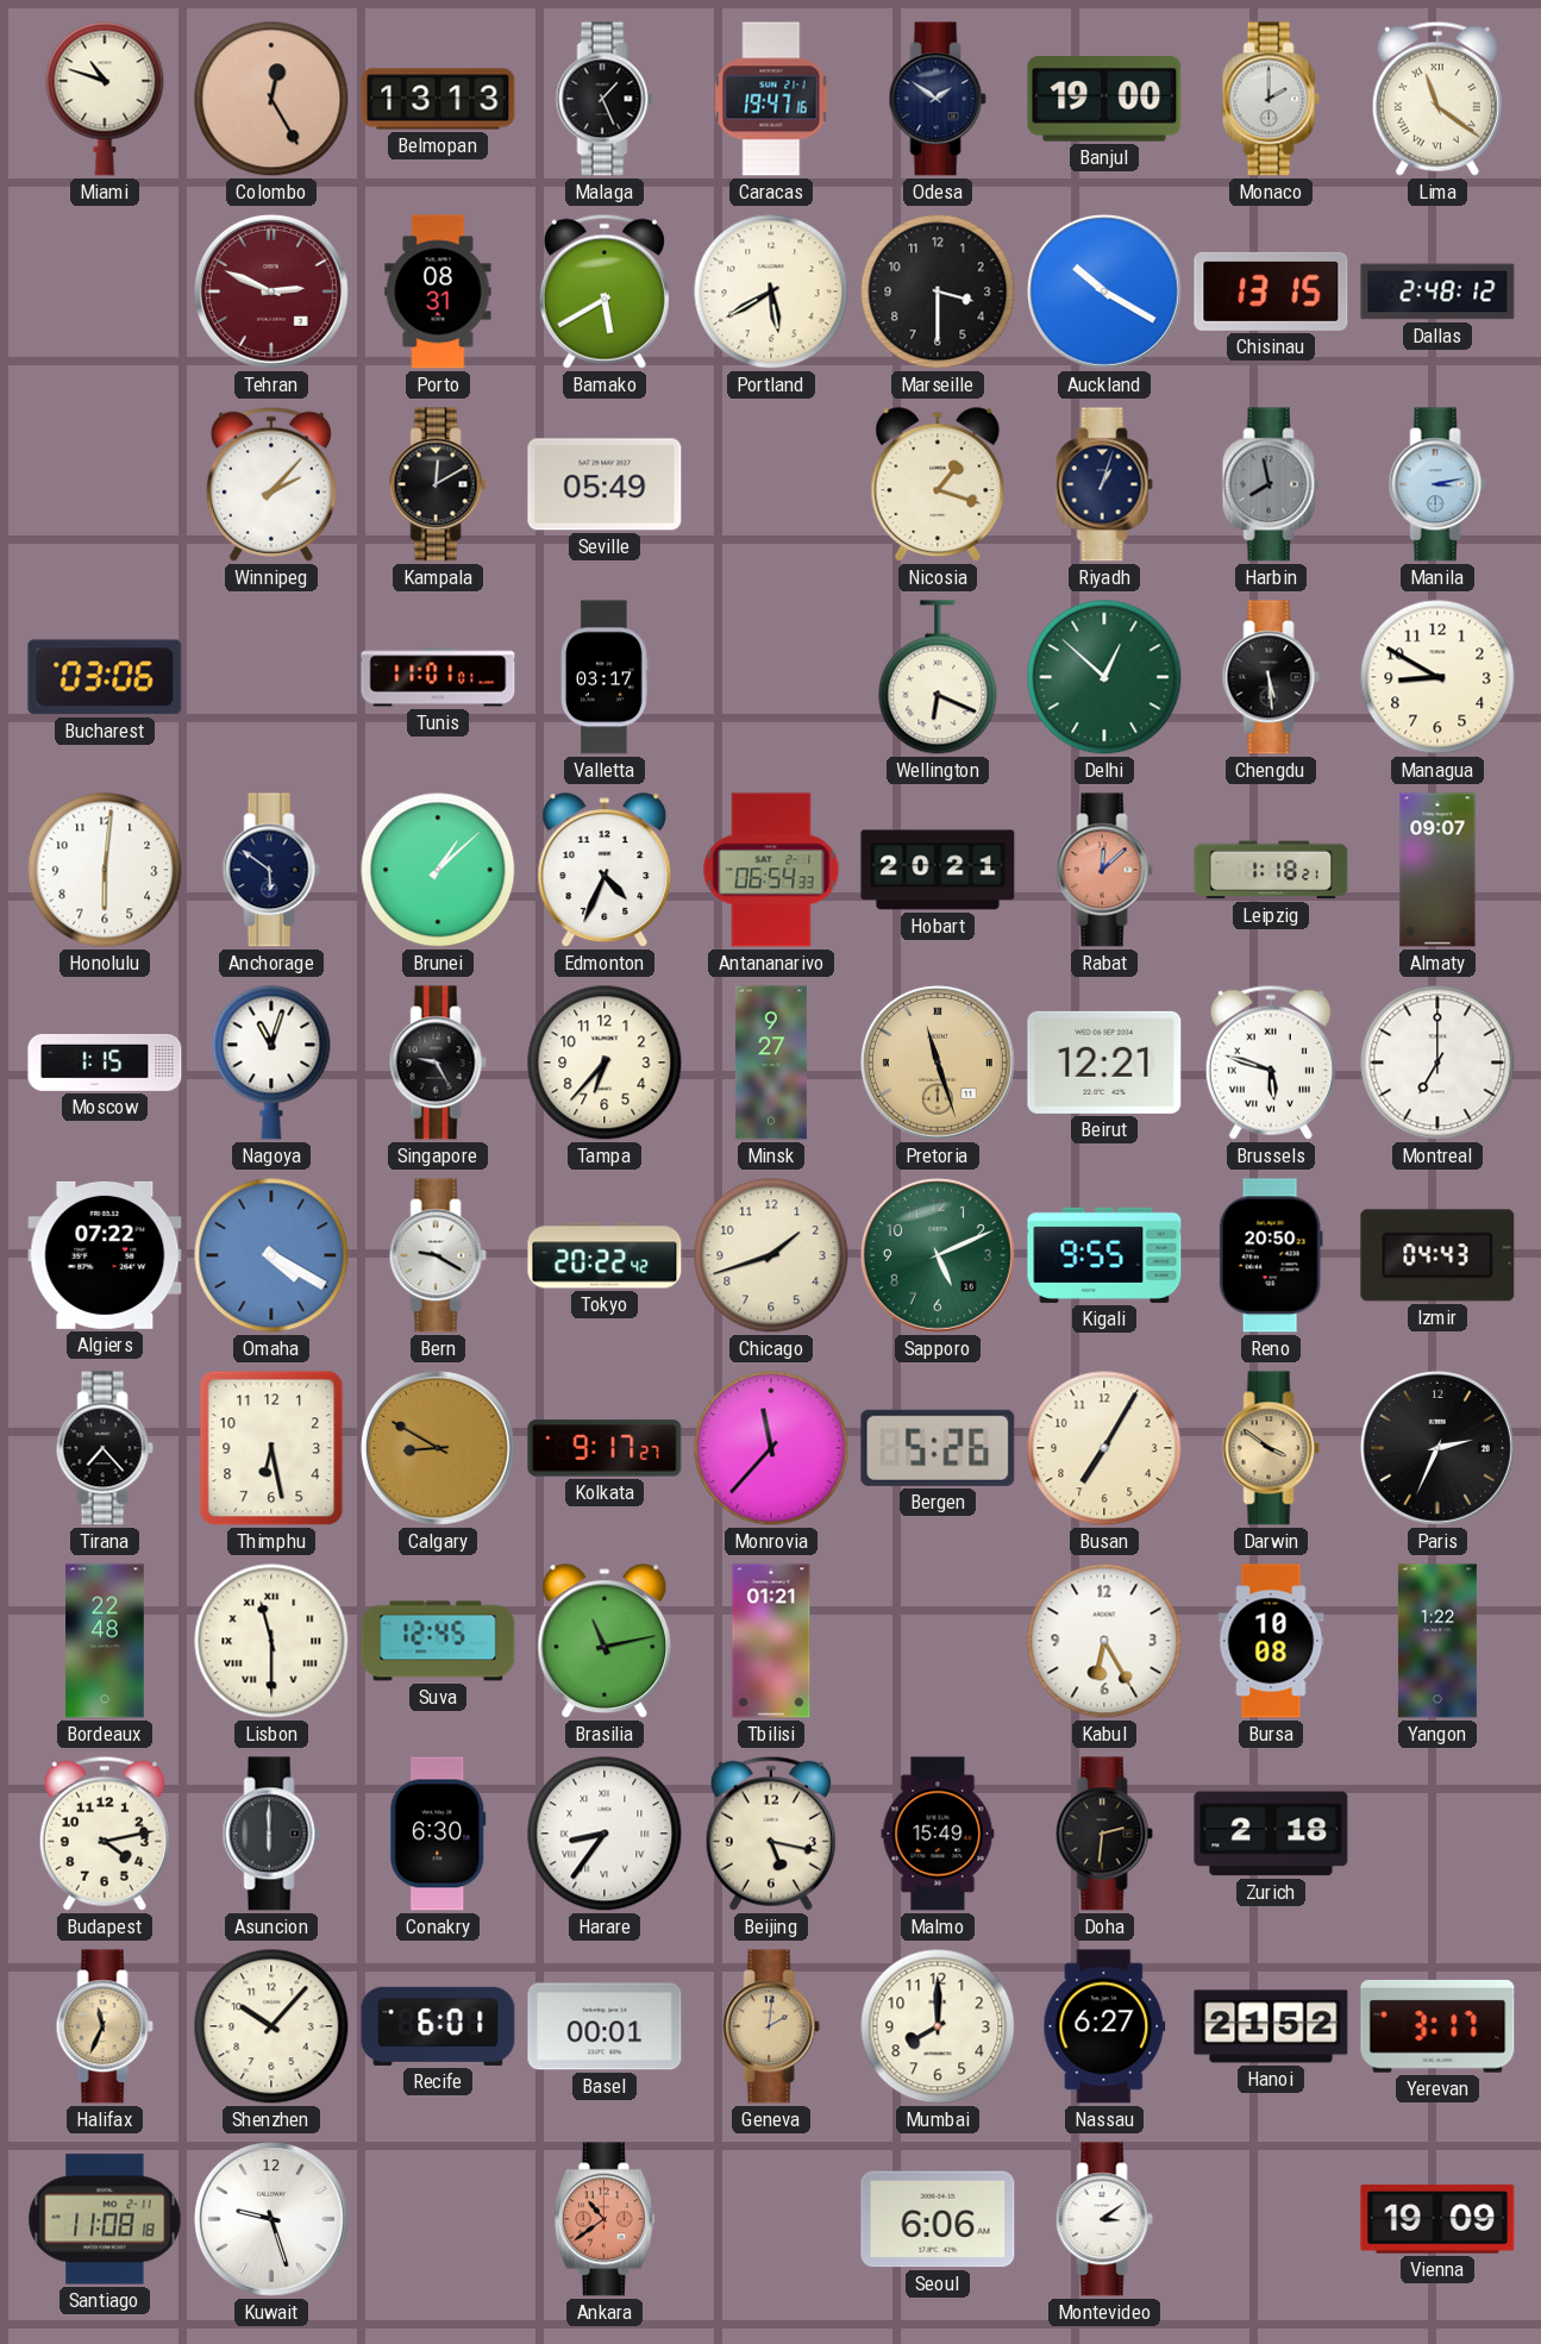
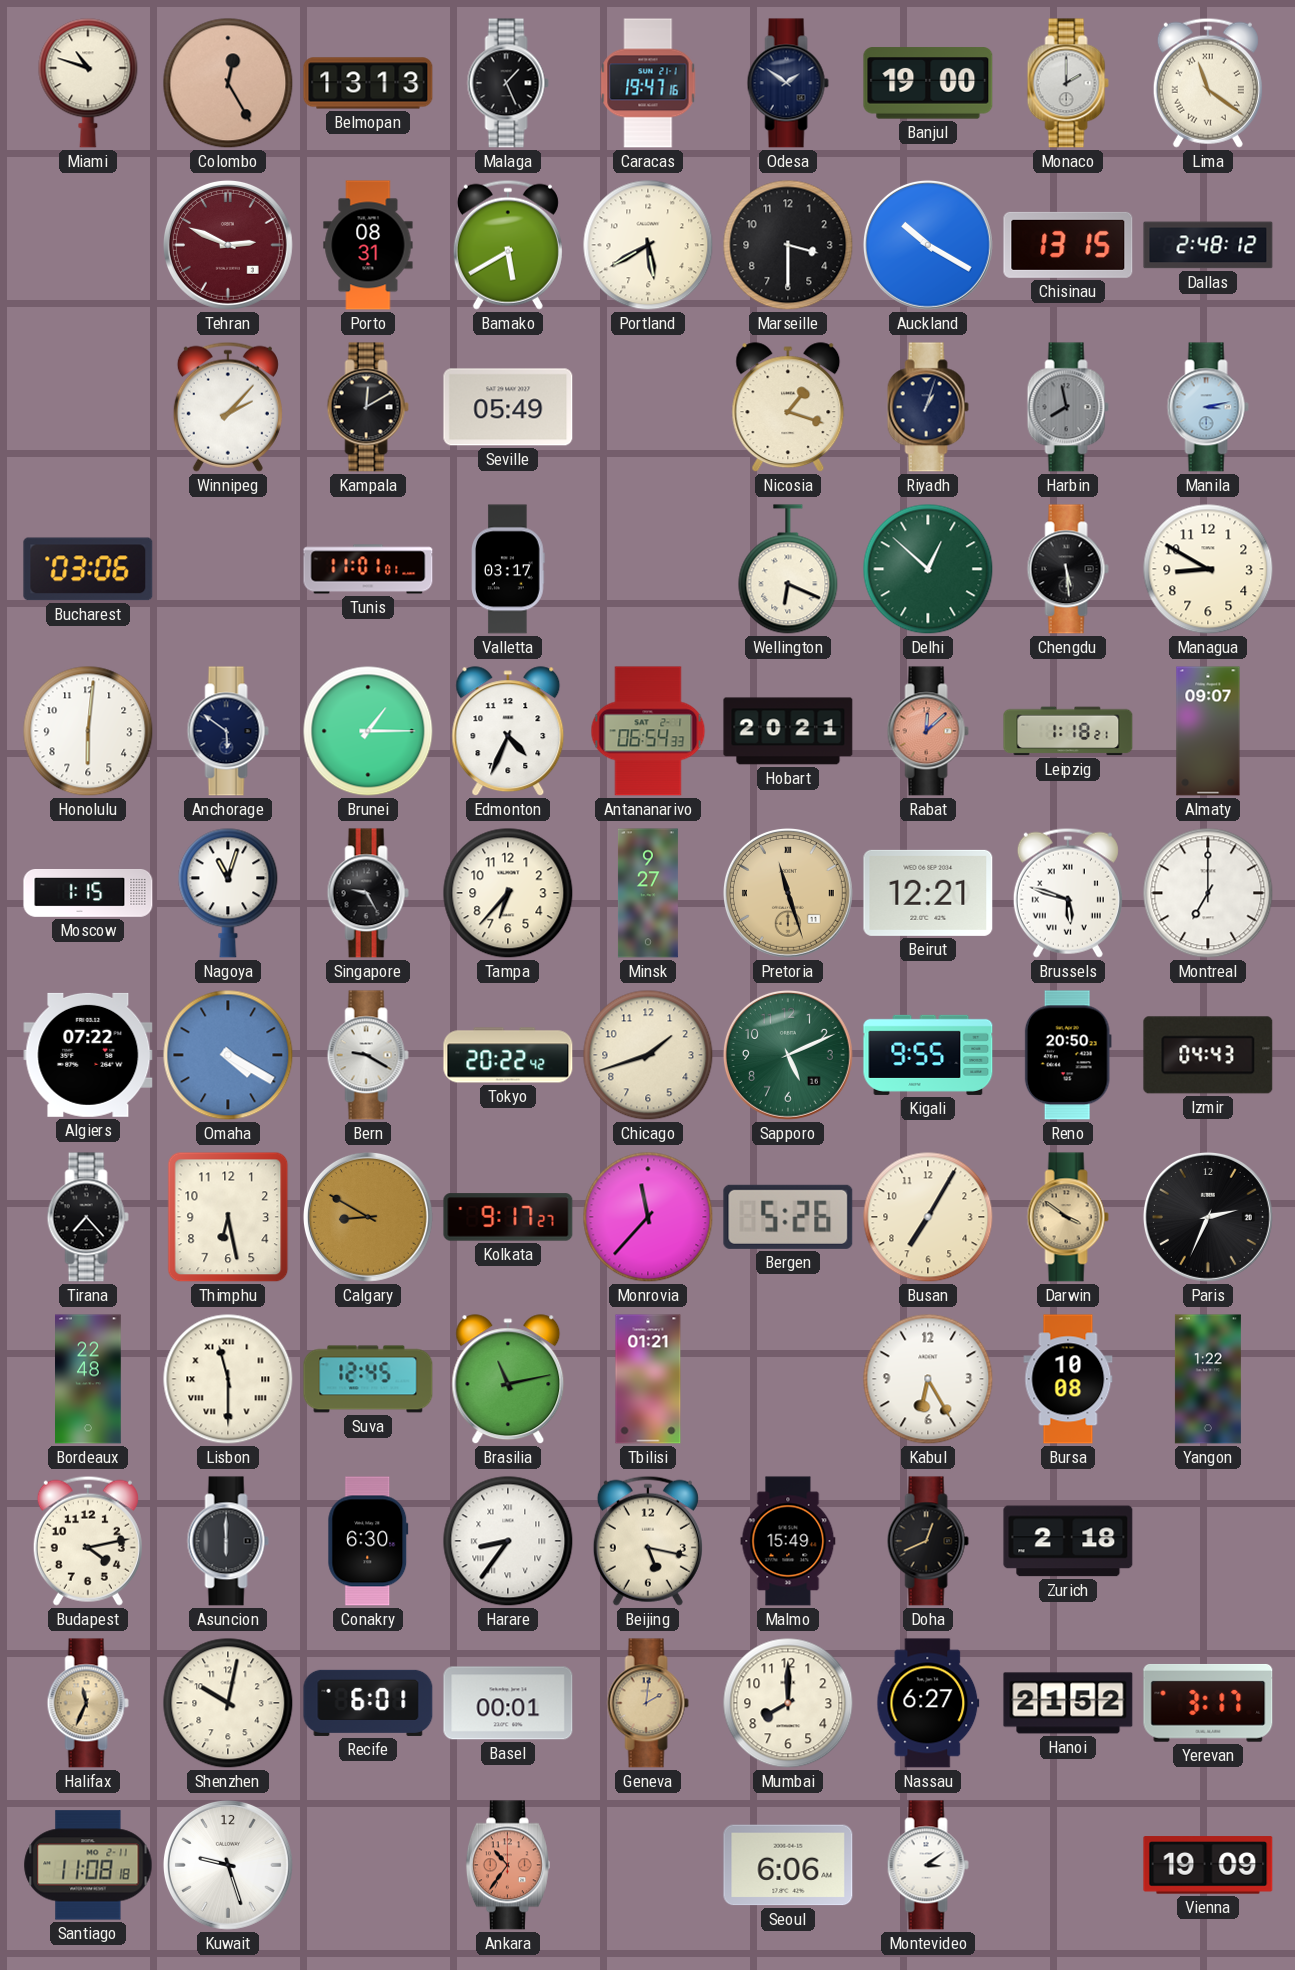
Brunei: 1:08 -> 1:15 (368, 731)
Doha: 2:31 -> 12:41 (928, 1541)
Shenzhen: 10:07 -> 10:02 (228, 1703)
Ankara: 10:39 -> 10:36 (508, 1865)
